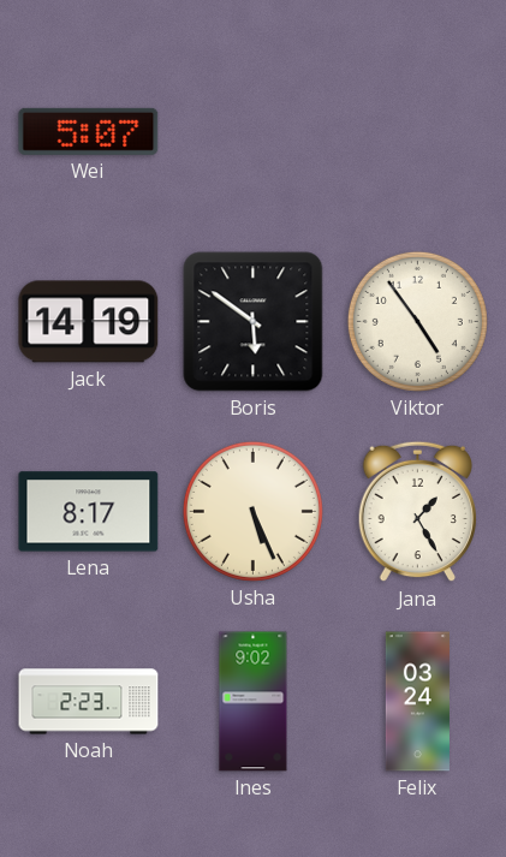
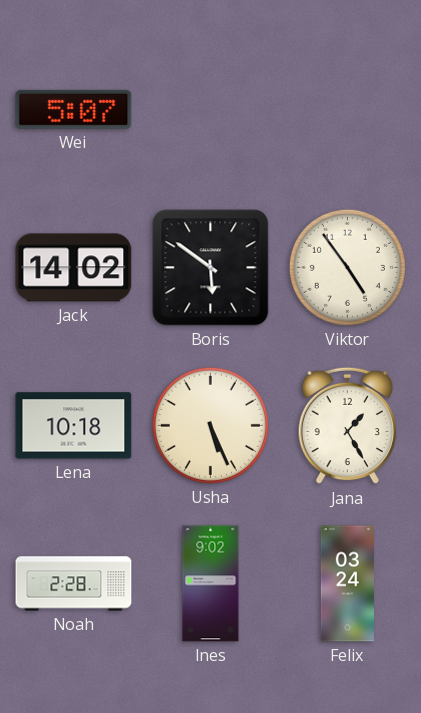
Jack: 14:19 -> 14:02 (74, 268)
Lena: 8:17 -> 10:18 (74, 426)
Noah: 2:23 -> 2:28 (74, 584)
